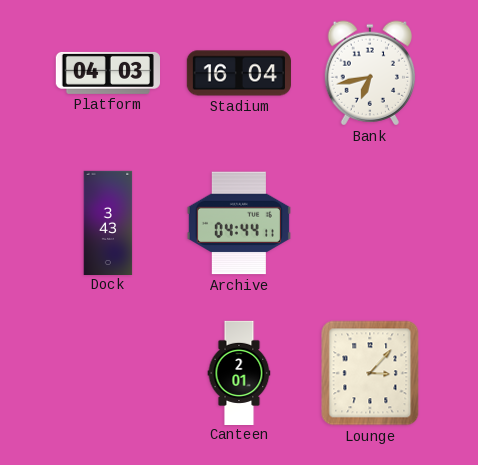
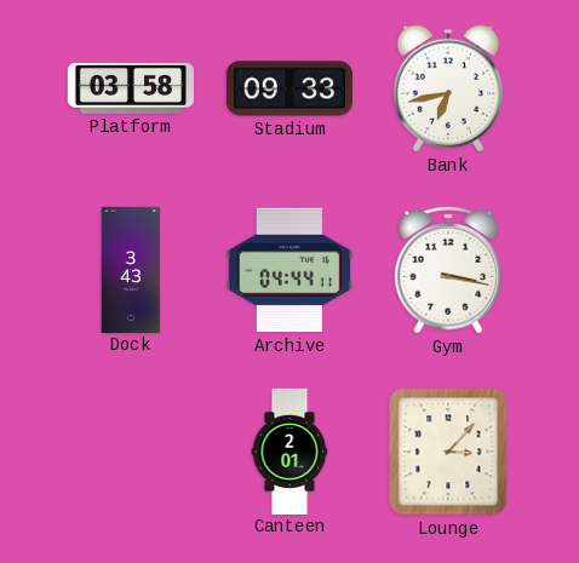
Platform: 04:03 -> 03:58 (130, 88)
Stadium: 16:04 -> 09:33 (289, 88)
Gym: none -> 3:17 (448, 270)
